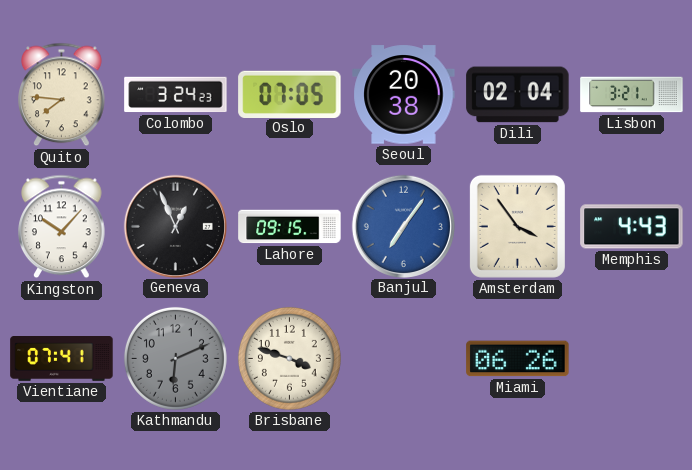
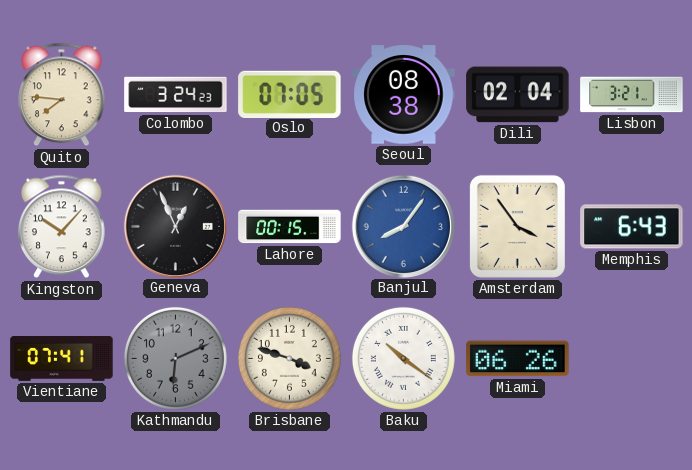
Seoul: 20:38 -> 08:38 (404, 95)
Lahore: 09:15 -> 00:15 (290, 227)
Banjul: 7:06 -> 8:06 (403, 226)
Memphis: 4:43 -> 6:43 (632, 227)
Baku: none -> 10:21 (403, 358)
